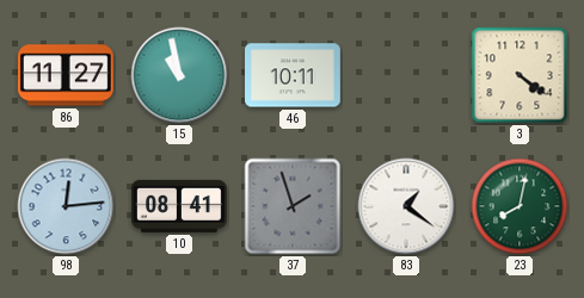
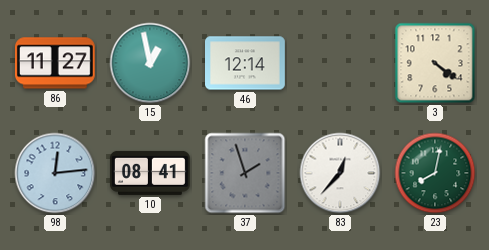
15: 10:58 -> 12:58 (150, 63)
46: 10:11 -> 12:14 (246, 63)
83: 1:21 -> 12:37 (340, 173)
